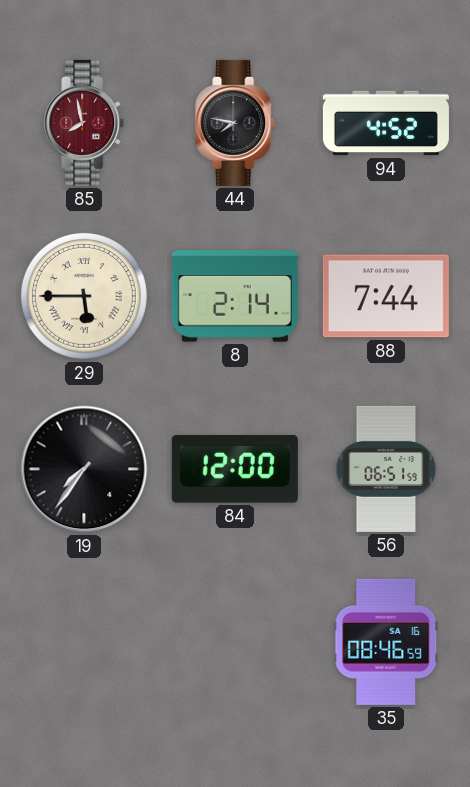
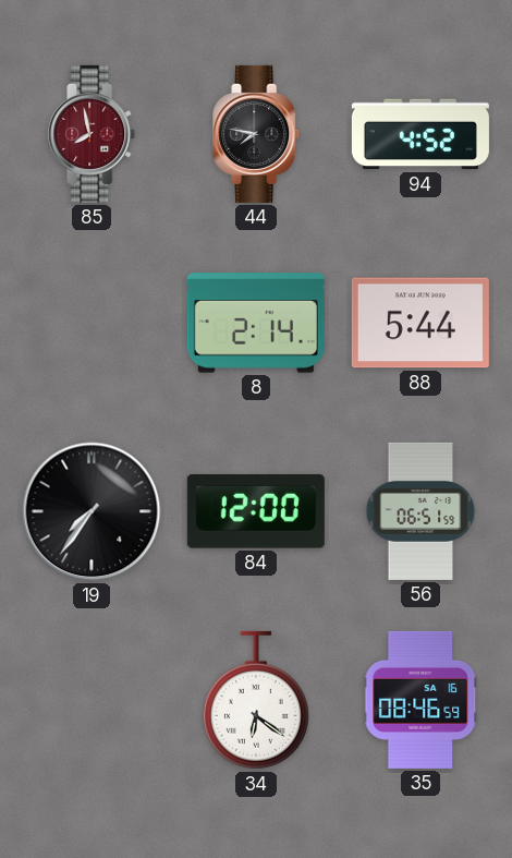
29: 5:45 -> none (84, 296)
88: 7:44 -> 5:44 (420, 323)
34: none -> 6:21 (256, 700)
